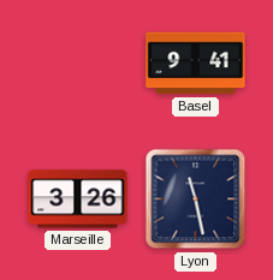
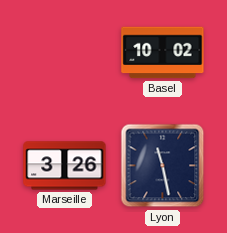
Basel: 9:41 -> 10:02 (163, 53)
